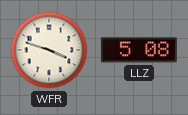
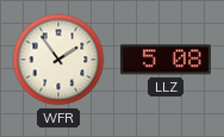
WFR: 3:48 -> 1:54 (58, 60)
